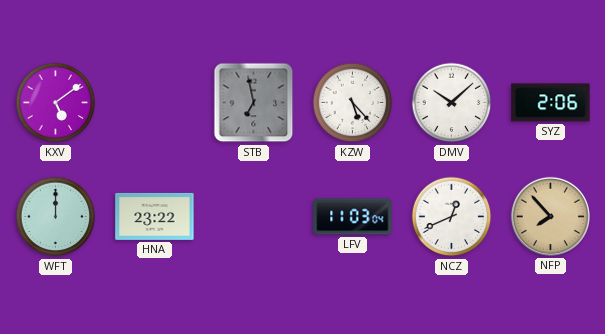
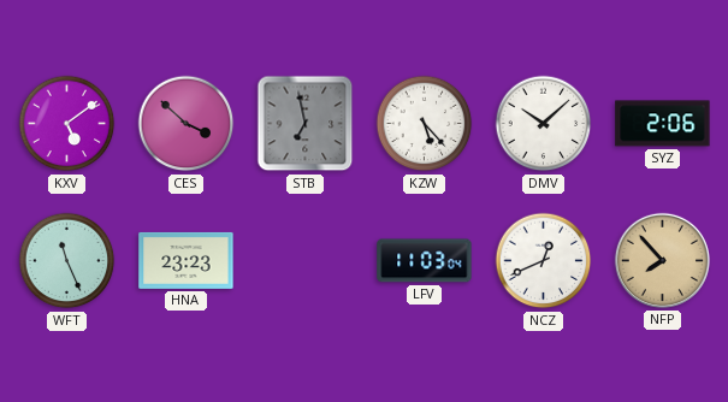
CES: none -> 3:52 (187, 124)
WFT: 12:00 -> 11:26 (67, 261)
HNA: 23:22 -> 23:23 (187, 260)
